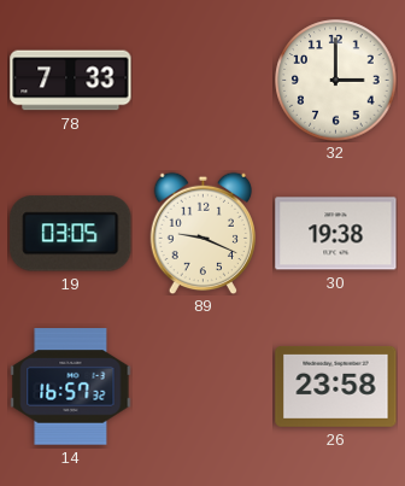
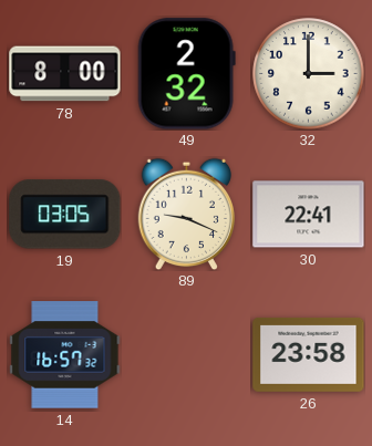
78: 7:33 -> 8:00 (65, 74)
49: none -> 2:32 (186, 74)
30: 19:38 -> 22:41 (309, 215)
